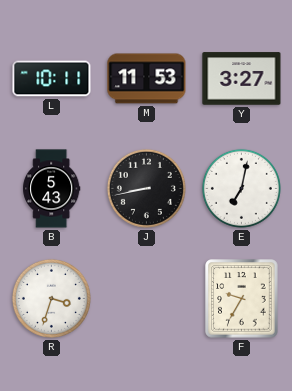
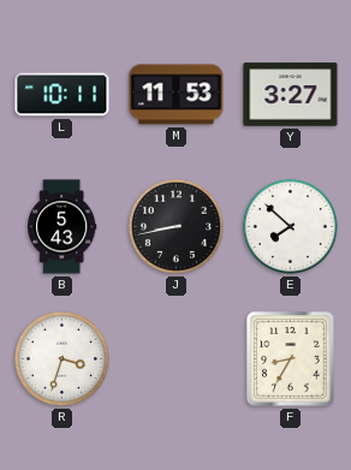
E: 7:02 -> 7:52 (290, 226)
F: 9:35 -> 8:35 (291, 359)
